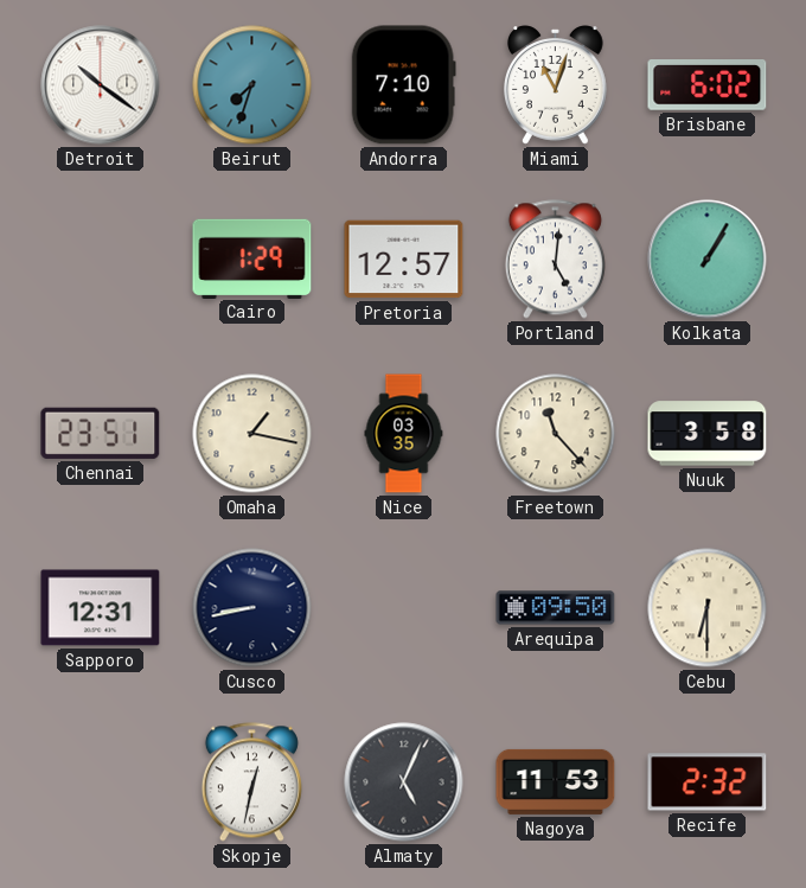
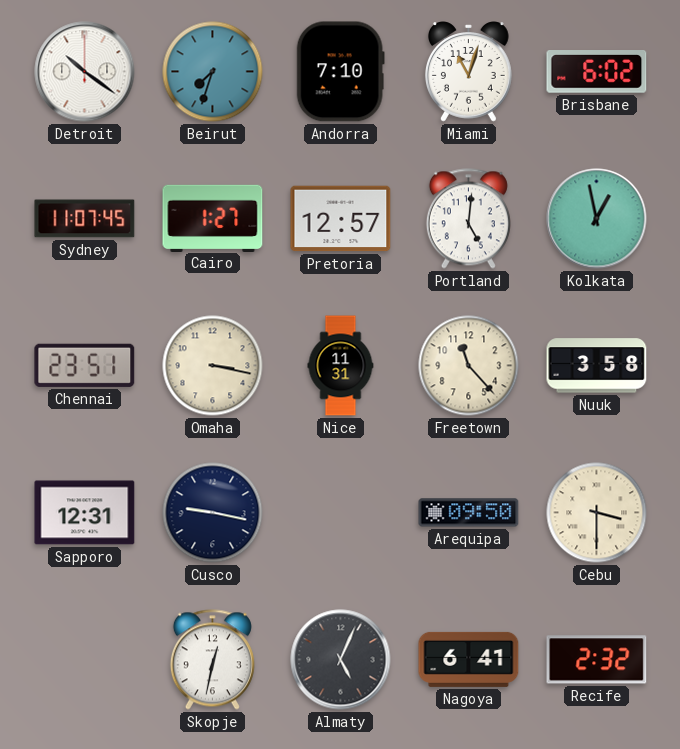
Sydney: none -> 11:07 (85, 219)
Cairo: 1:29 -> 1:27 (213, 218)
Kolkata: 1:05 -> 12:58 (597, 219)
Omaha: 1:17 -> 3:17 (213, 366)
Nice: 03:35 -> 11:31 (341, 366)
Cusco: 8:43 -> 9:17 (213, 513)
Cebu: 6:30 -> 3:30 (597, 513)
Nagoya: 11:53 -> 6:41 (469, 659)
